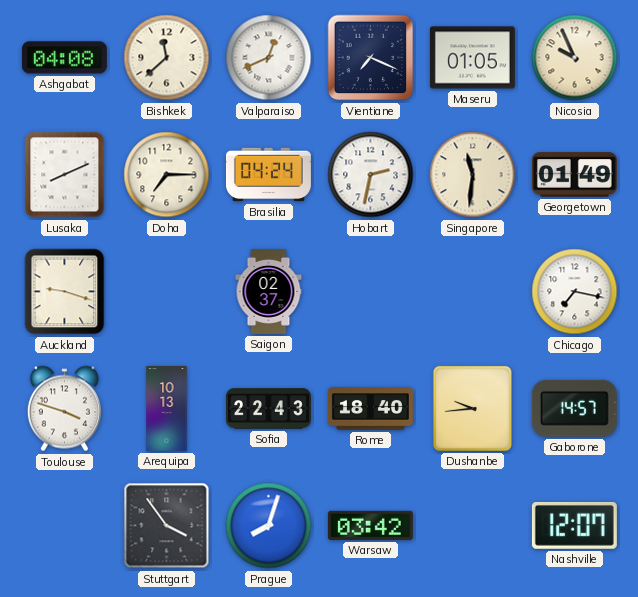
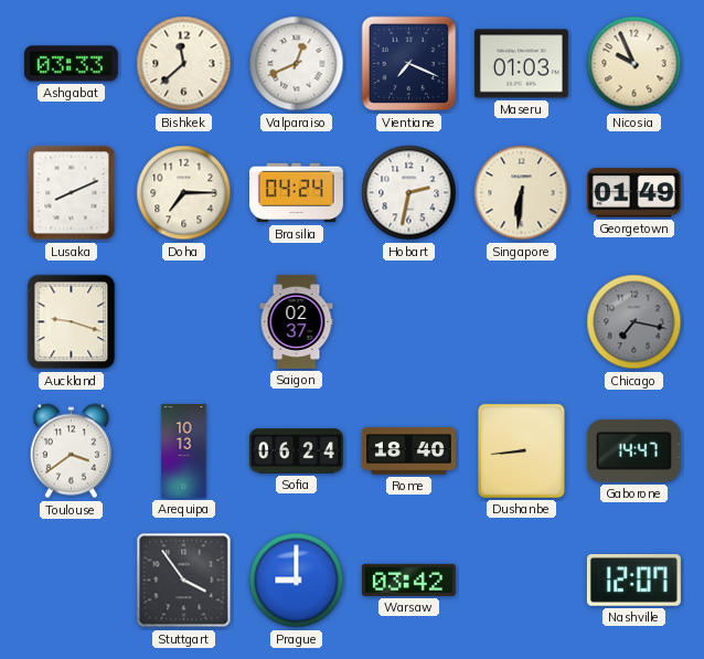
Ashgabat: 04:08 -> 03:33 (71, 64)
Maseru: 01:05 -> 01:03 (521, 64)
Singapore: 11:31 -> 6:31 (522, 193)
Chicago dial: white -> grey (634, 322)
Toulouse: 3:48 -> 3:39 (71, 451)
Sofia: 22:43 -> 06:24 (296, 451)
Dushanbe: 9:44 -> 8:44 (521, 450)
Gaborone: 14:57 -> 14:47 (633, 450)
Prague: 8:03 -> 9:00 (297, 581)
